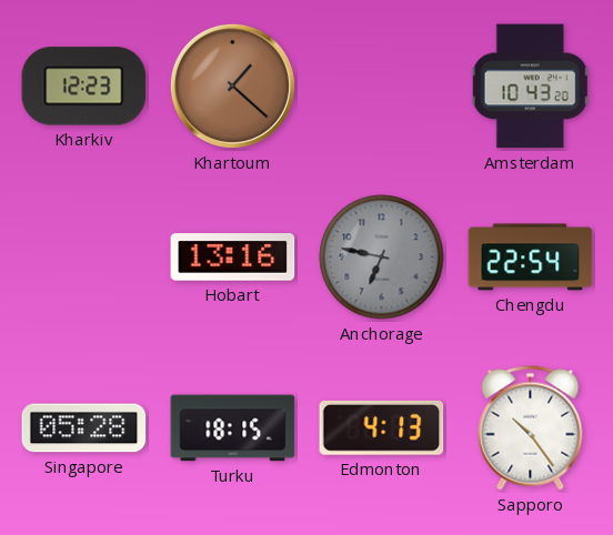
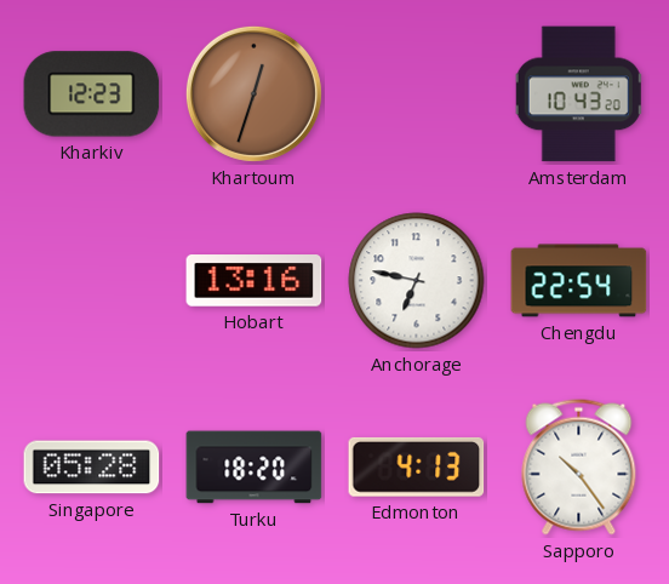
Khartoum: 1:22 -> 12:33 (253, 93)
Anchorage dial: grey -> white (417, 281)
Turku: 18:15 -> 18:20 (255, 468)
